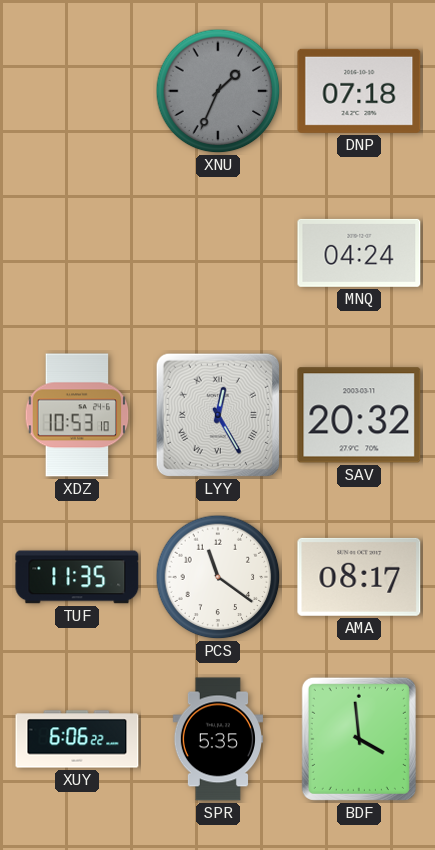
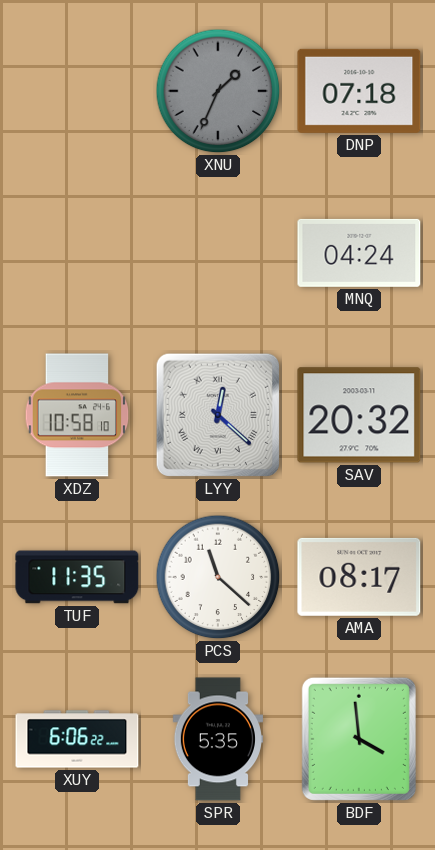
XDZ: 10:53 -> 10:58 (77, 415)
LYY: 12:25 -> 12:22 (218, 415)
PCS: 11:21 -> 11:22 (218, 577)
